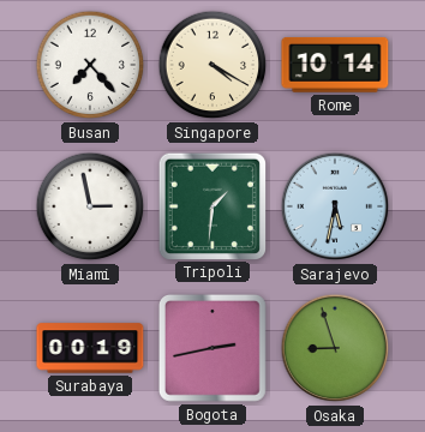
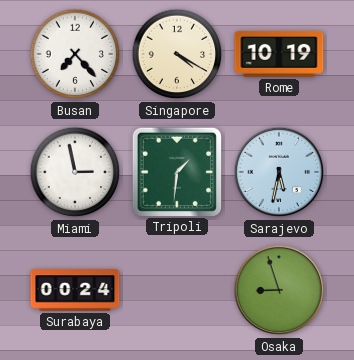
Rome: 10:14 -> 10:19 (279, 55)
Surabaya: 00:19 -> 00:24 (75, 290)
Bogota: 2:43 -> none (212, 348)
